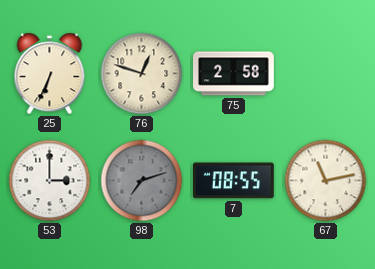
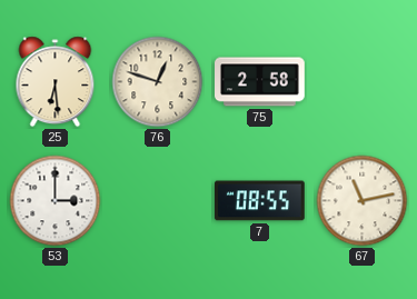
25: 6:34 -> 6:29 (56, 82)
98: 7:12 -> none (142, 181)
